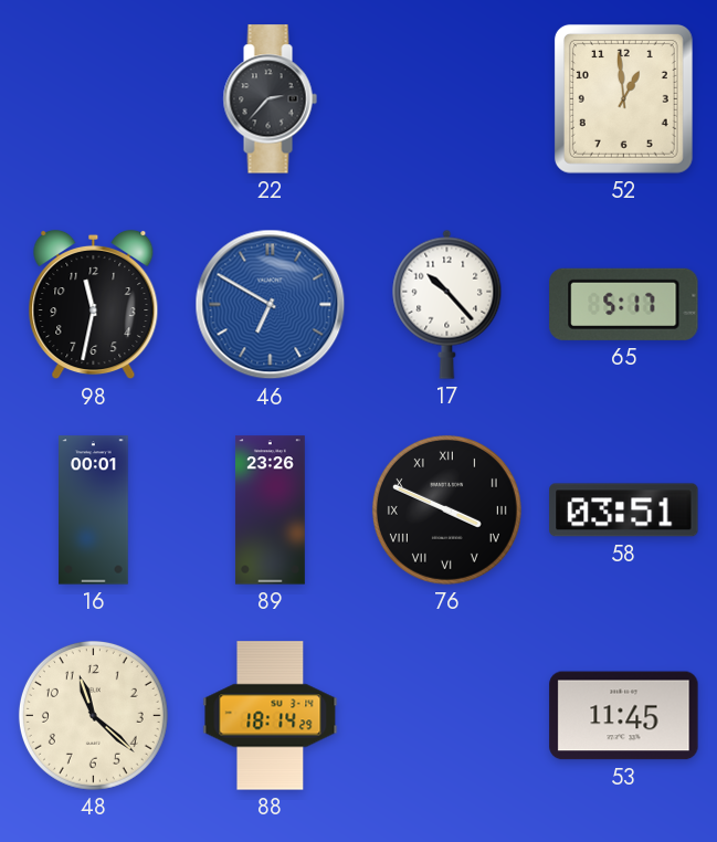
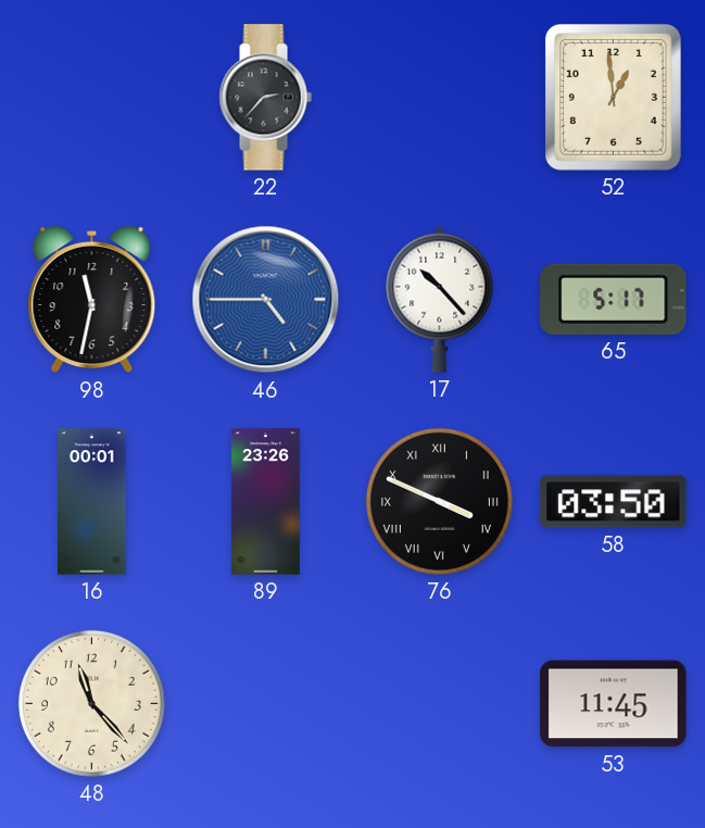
46: 6:50 -> 4:45 (266, 300)
58: 03:51 -> 03:50 (614, 502)
48: 11:22 -> 11:23 (91, 703)
88: 18:14 -> none (271, 716)
